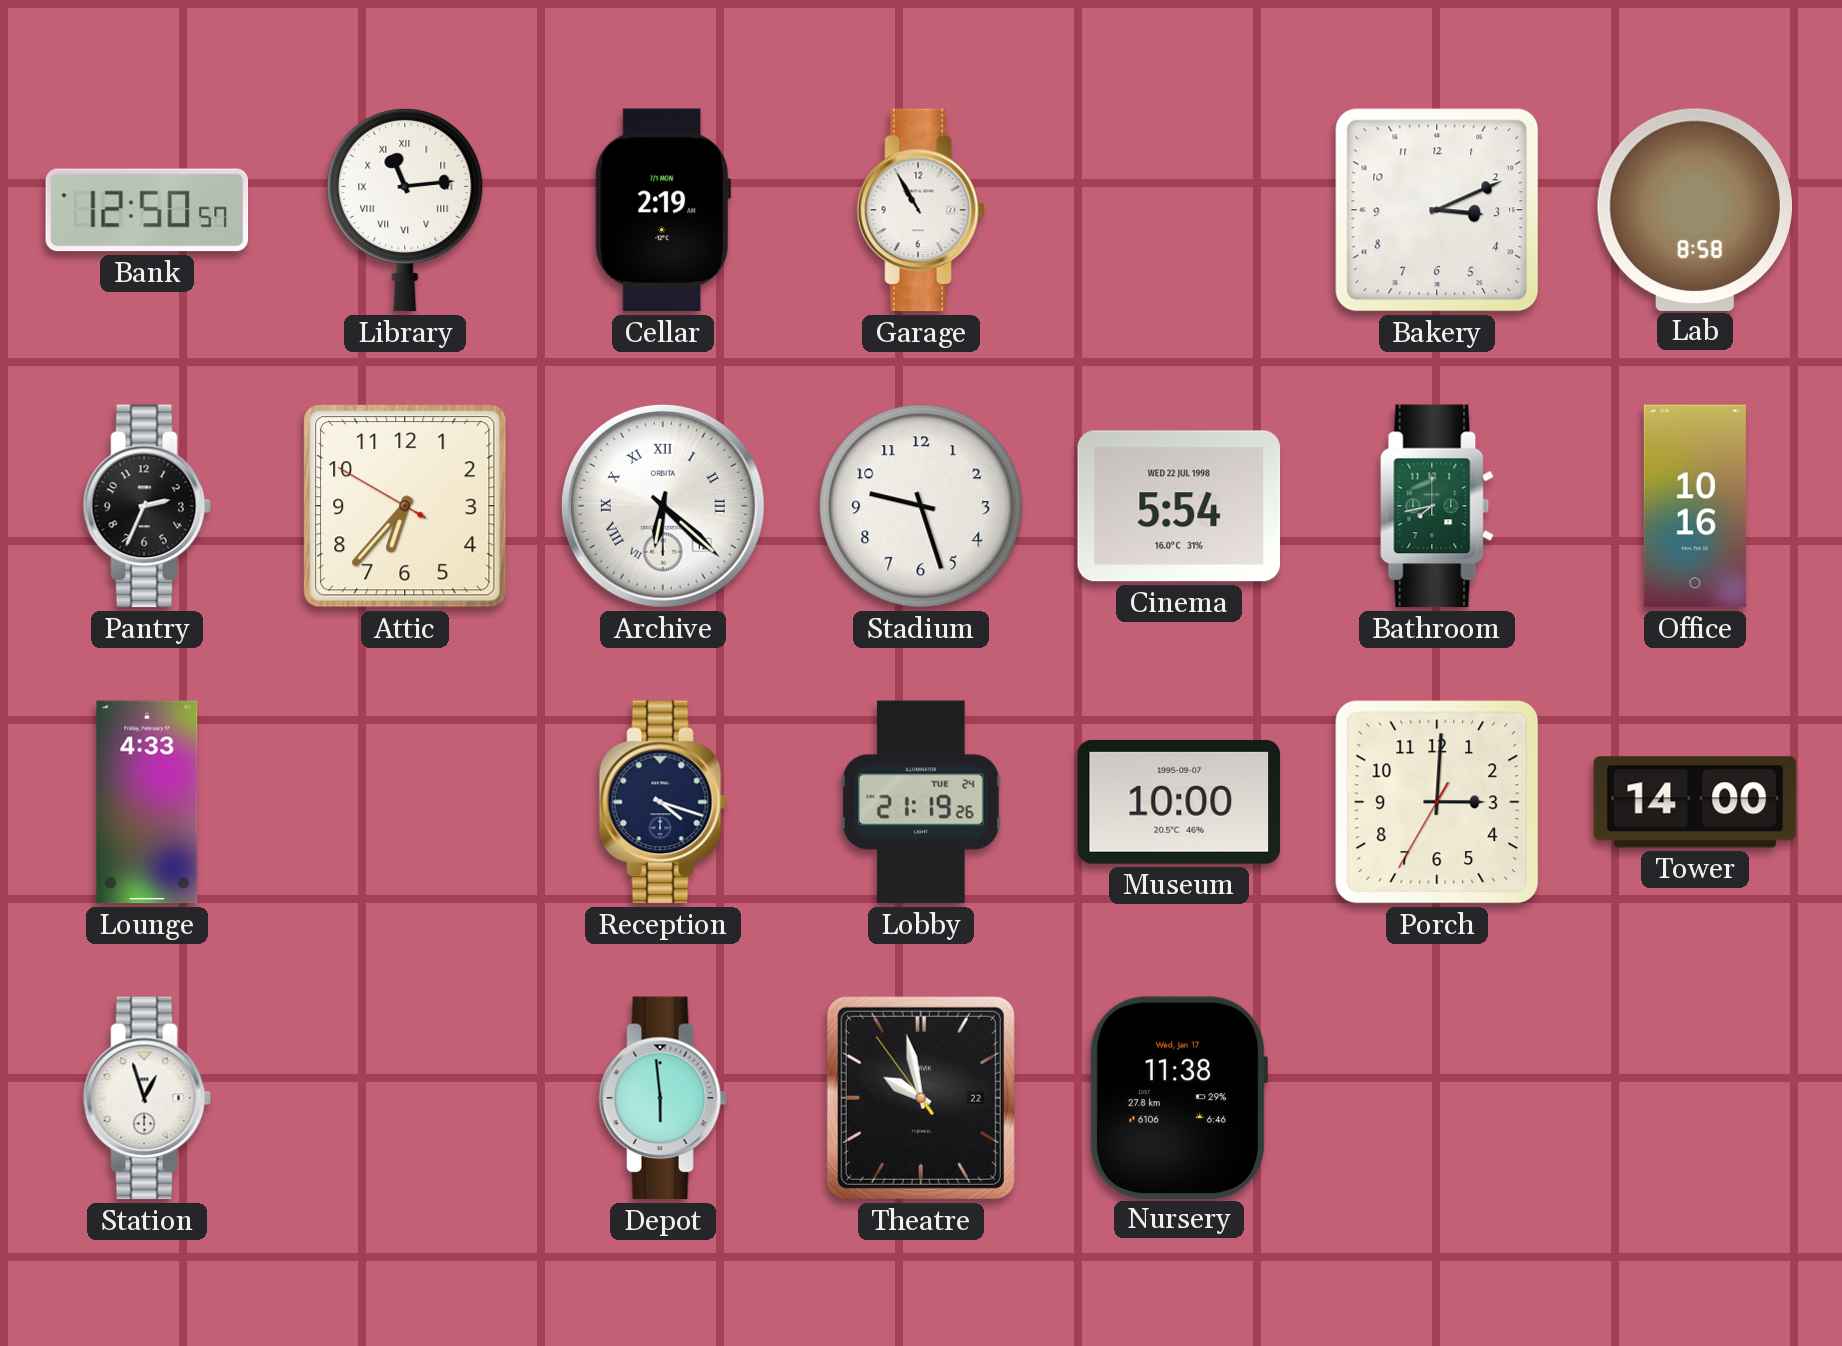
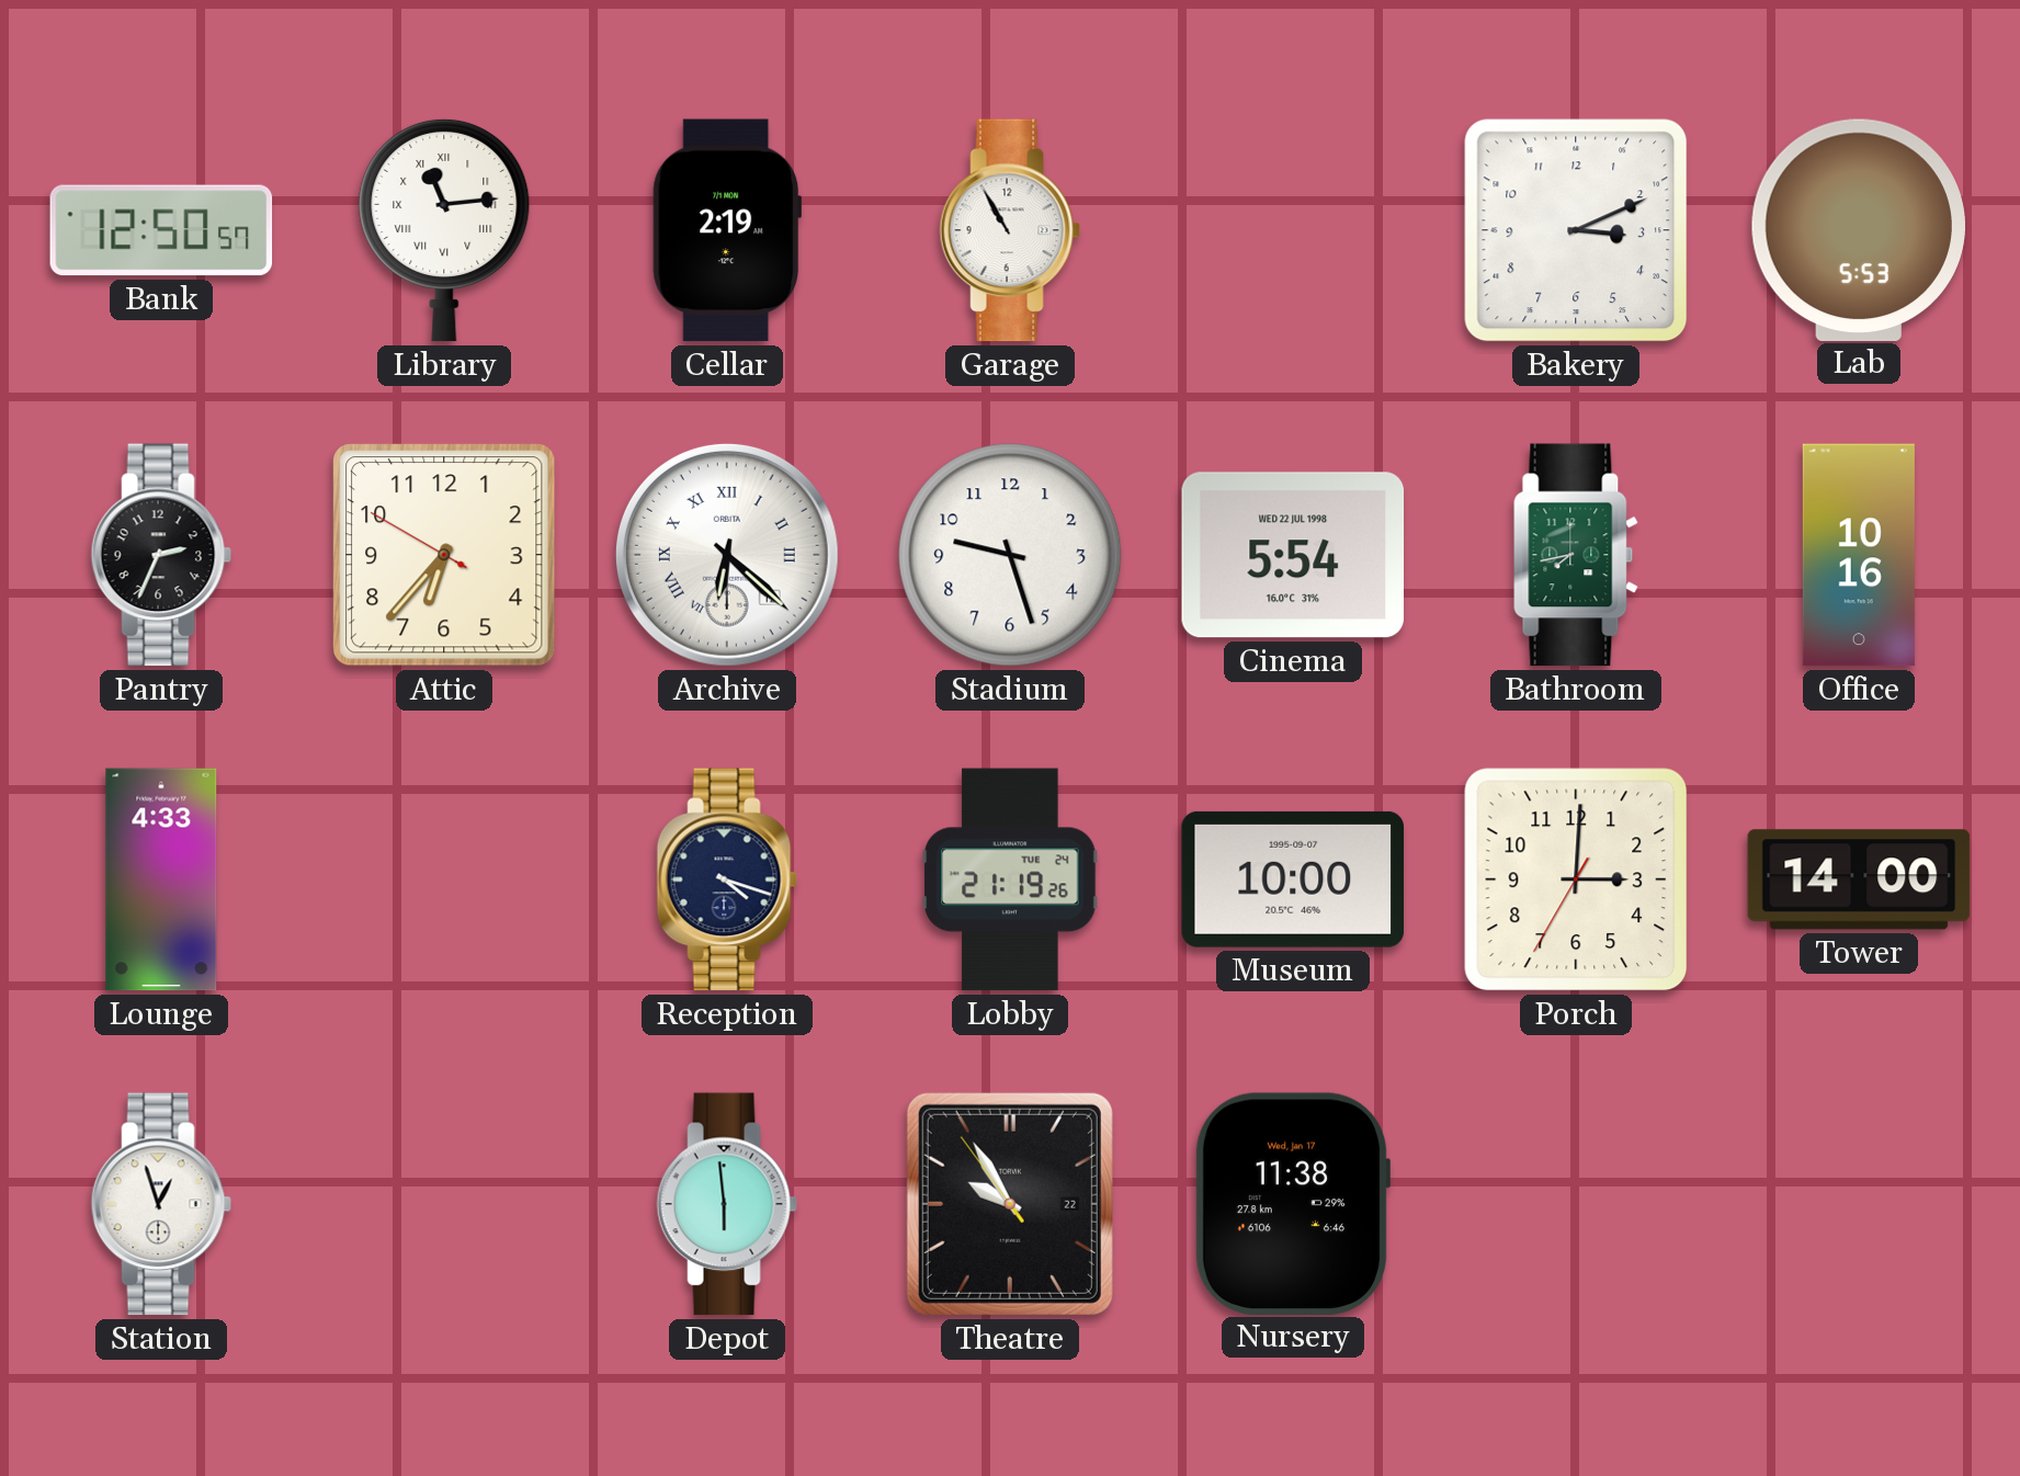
Lab: 8:58 -> 5:53 (1858, 229)
Theatre: 9:57 -> 9:54 (1010, 1204)
